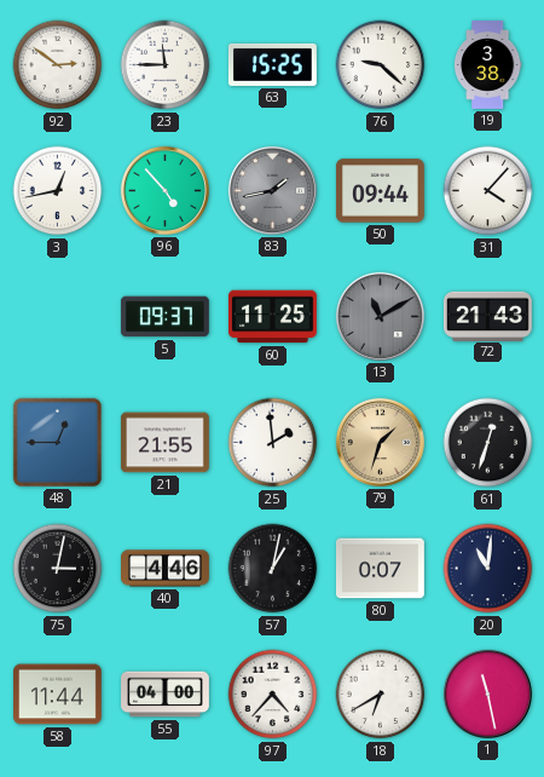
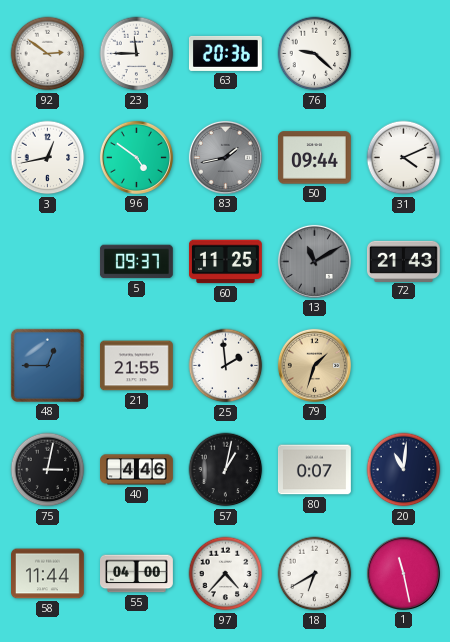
63: 15:25 -> 20:36 (225, 53)
19: 3:38 -> none (487, 65)
96: 4:53 -> 4:51 (136, 157)
31: 4:07 -> 4:11 (404, 158)
61: 12:33 -> none (488, 443)
